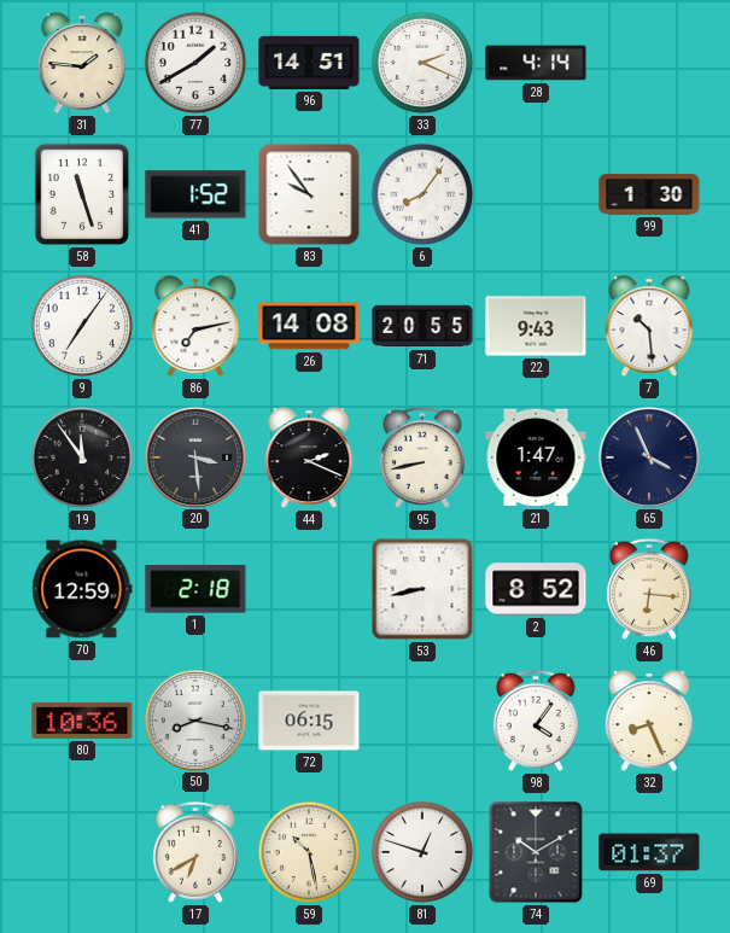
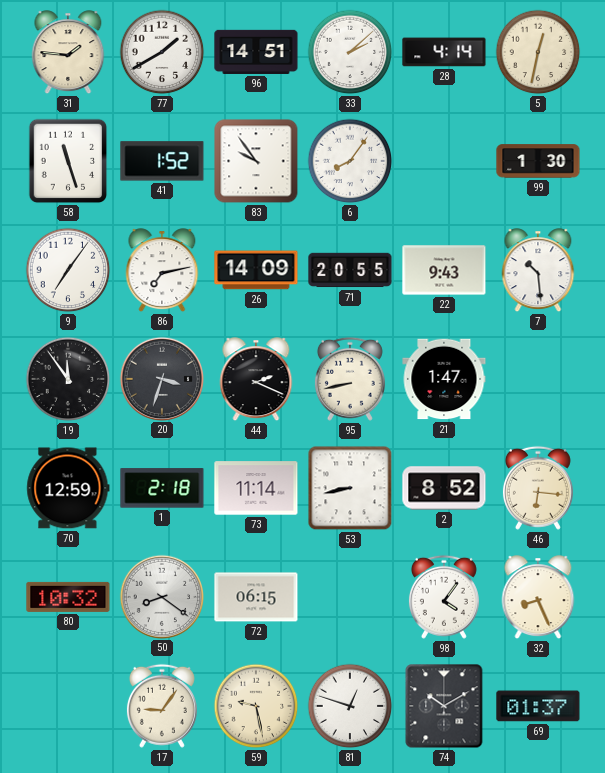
33: 2:19 -> 2:08 (350, 52)
5: none -> 12:32 (538, 52)
26: 14:08 -> 14:09 (256, 270)
20: 3:29 -> 3:33 (161, 378)
65: 3:56 -> none (648, 456)
73: none -> 11:14 (256, 488)
80: 10:36 -> 10:32 (68, 597)
50: 8:17 -> 8:21 (161, 596)
17: 6:40 -> 9:06 (162, 706)
59: 10:28 -> 9:28 (256, 706)
